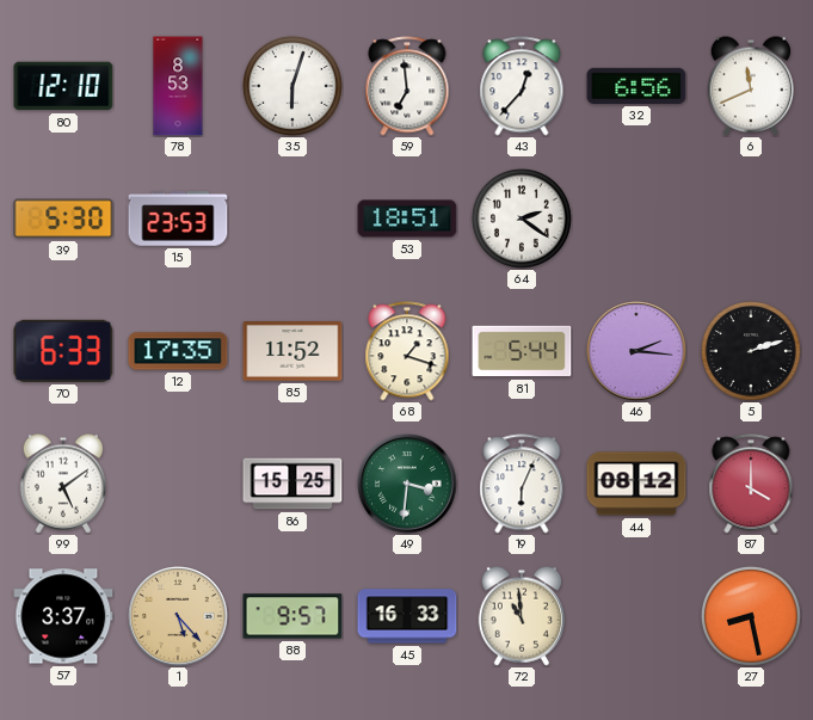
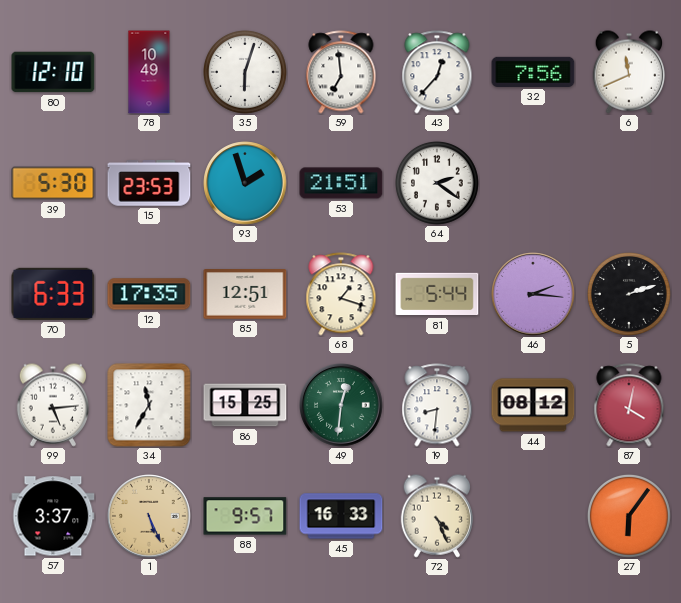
78: 8:53 -> 10:49 (149, 72)
32: 6:56 -> 7:56 (533, 72)
93: none -> 1:57 (245, 183)
53: 18:51 -> 21:51 (341, 183)
85: 11:52 -> 12:51 (245, 294)
99: 5:09 -> 5:14 (52, 405)
34: none -> 11:35 (149, 405)
49: 3:31 -> 12:31 (341, 405)
19: 6:04 -> 8:31 (437, 405)
87: 4:00 -> 4:02 (629, 405)
1: 5:23 -> 5:26 (149, 516)
72: 10:59 -> 4:26 (436, 516)
27: 8:28 -> 6:06 (629, 516)
